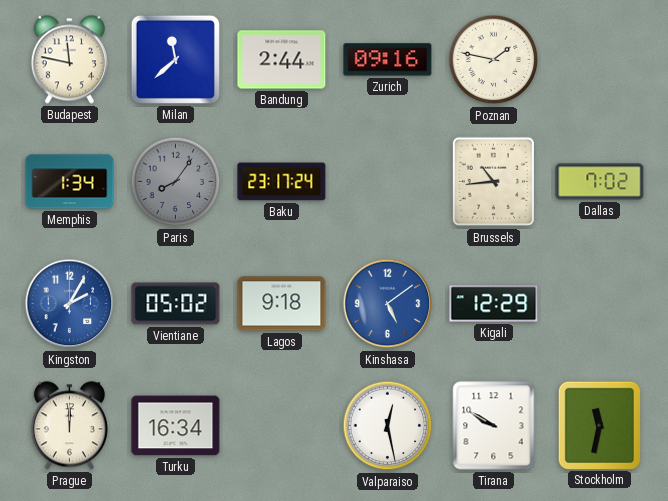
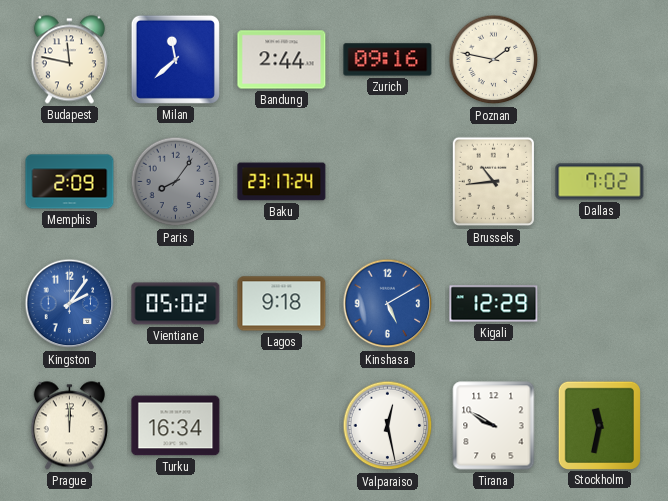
Memphis: 1:34 -> 2:09 (70, 182)
Kingston: 2:05 -> 2:06 (70, 304)
Kinshasa: 5:09 -> 5:10 (388, 304)
